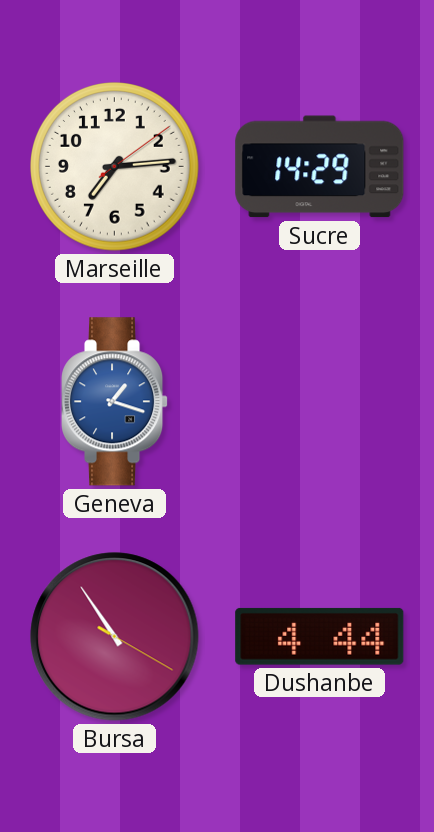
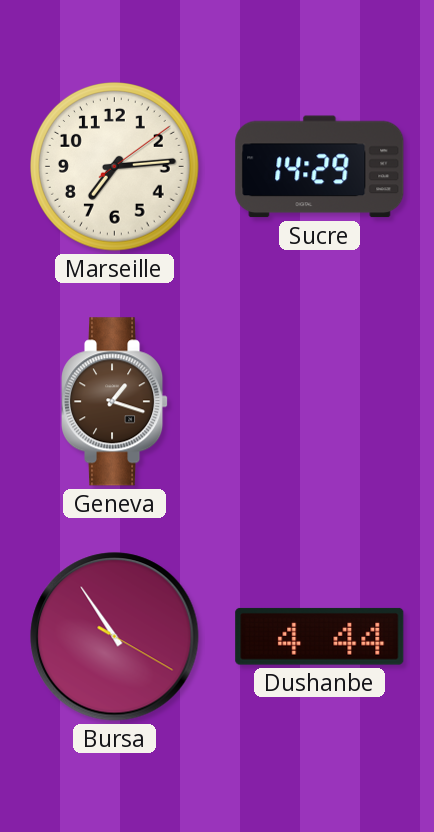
Geneva dial: blue -> brown (116, 402)
